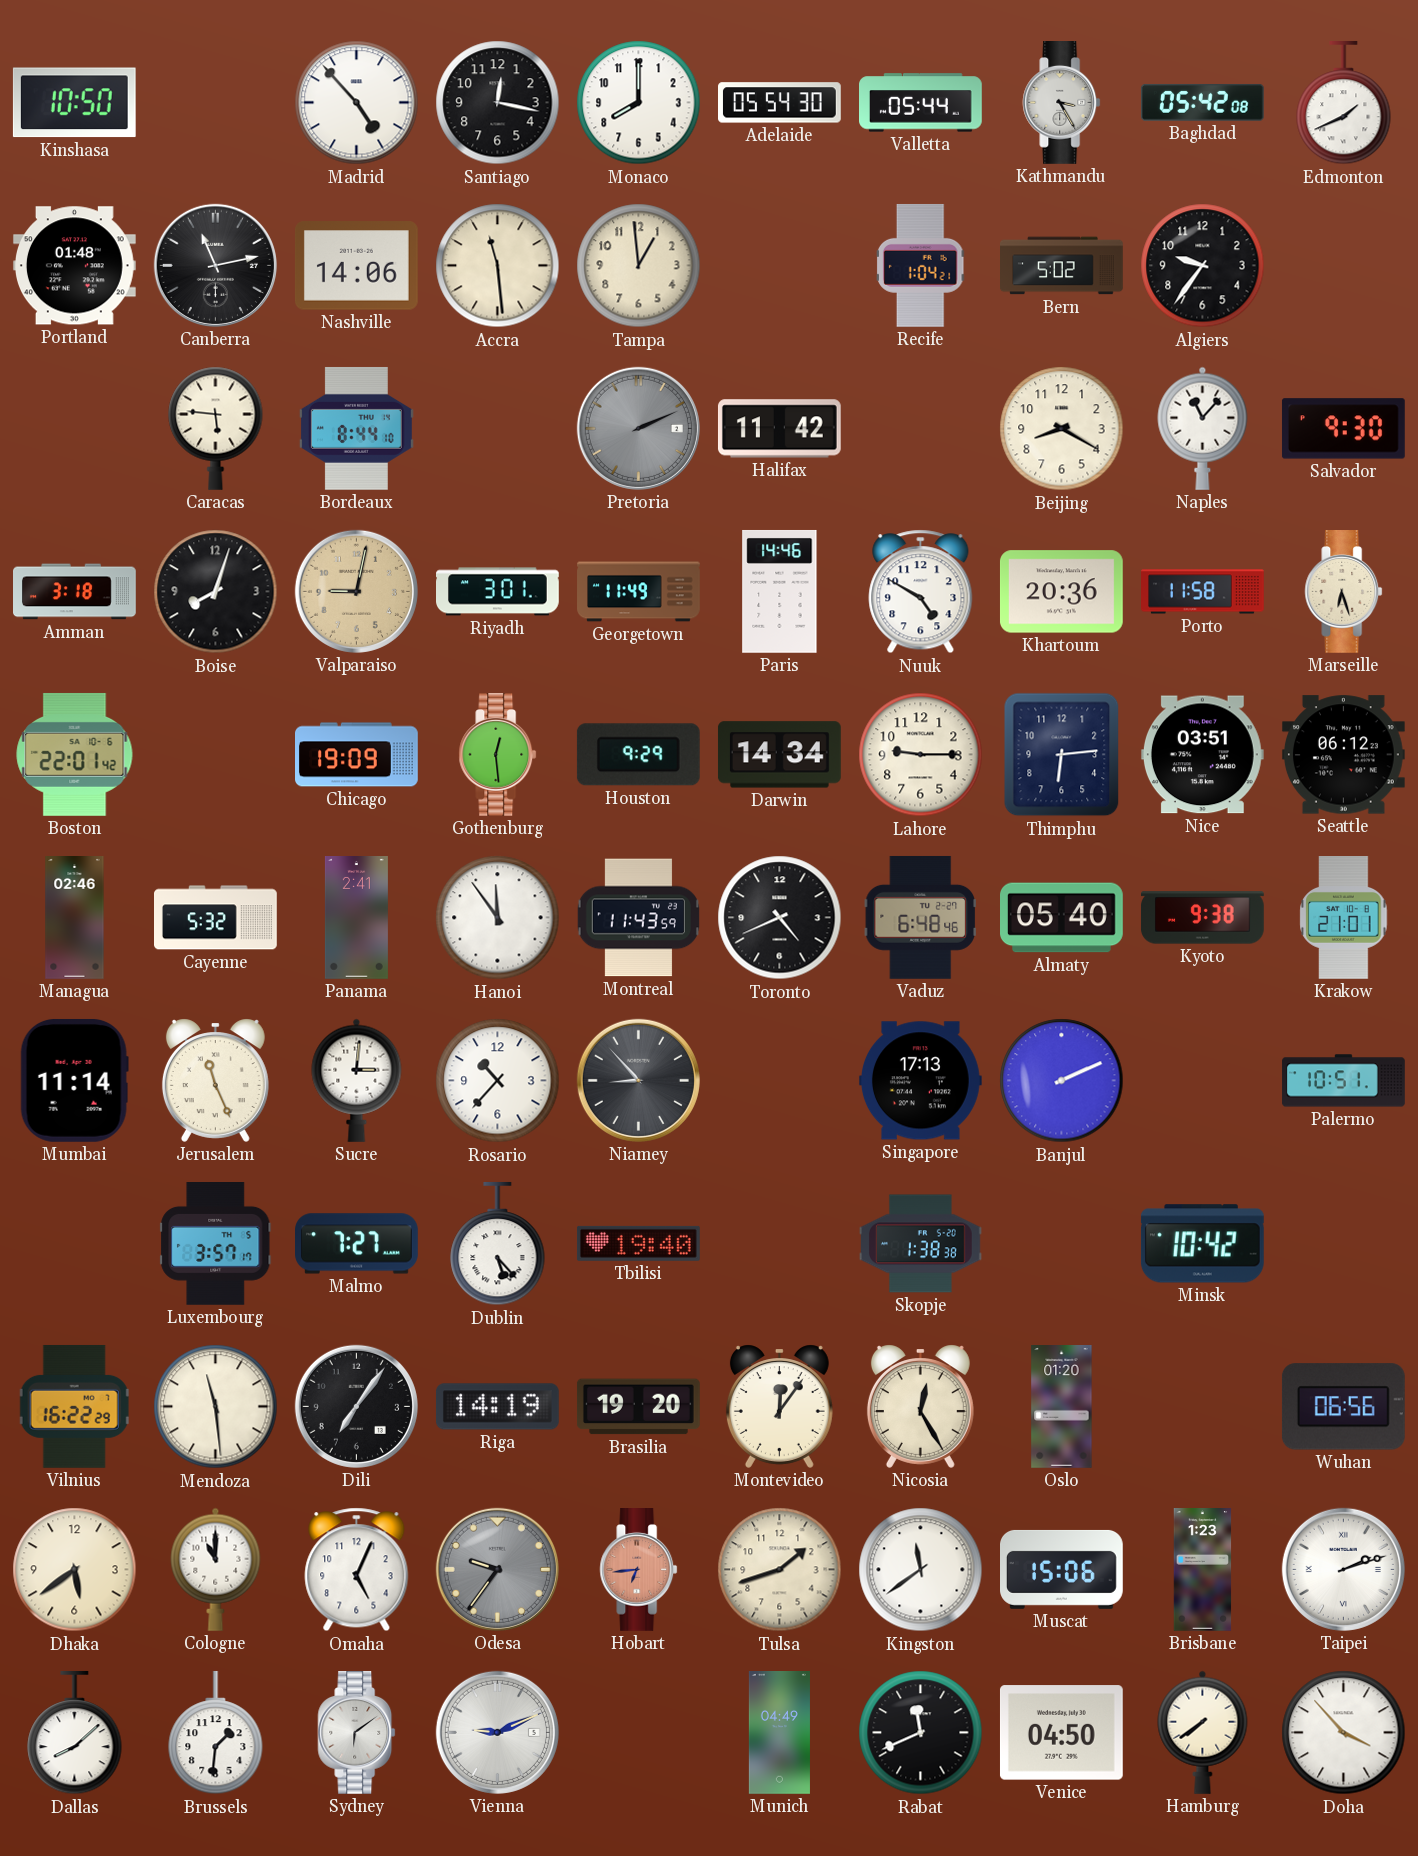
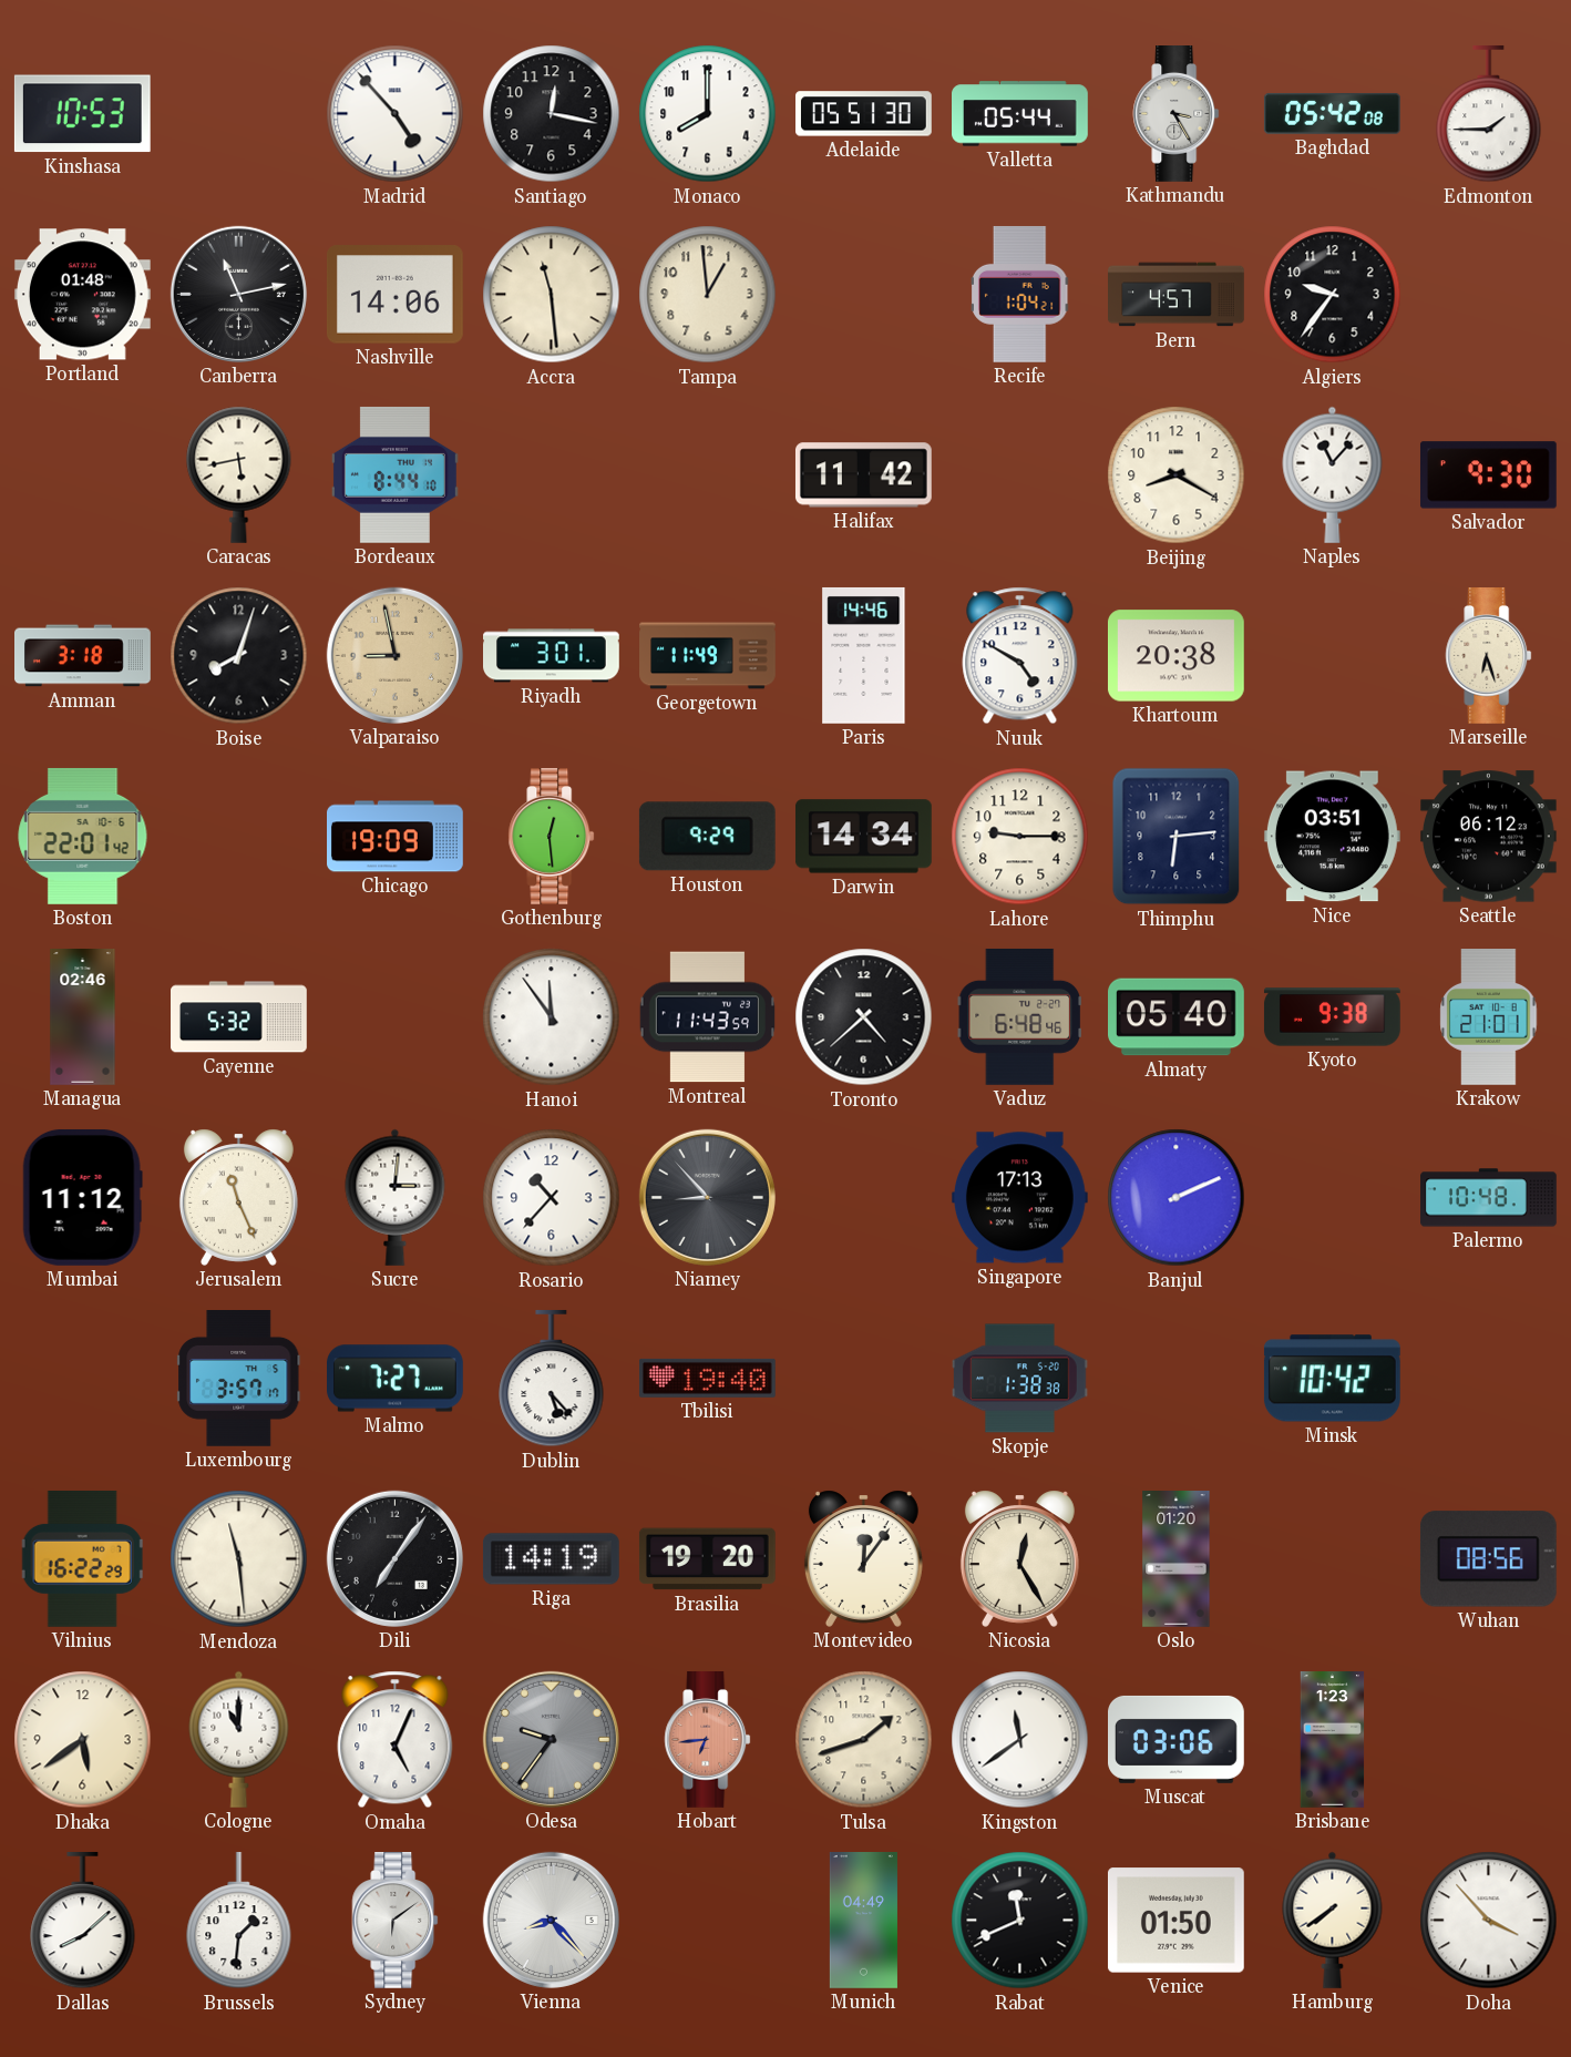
Kinshasa: 10:50 -> 10:53 (82, 114)
Adelaide: 05:54 -> 05:51 (864, 114)
Edmonton: 1:41 -> 1:45 (1489, 114)
Bern: 5:02 -> 4:57 (1177, 295)
Caracas: 5:46 -> 5:43 (239, 474)
Pretoria: 2:11 -> none (638, 428)
Valparaiso: 9:02 -> 8:58 (394, 655)
Khartoum: 20:36 -> 20:38 (1175, 656)
Porto: 11:58 -> none (1203, 592)
Panama: 2:41 -> none (356, 918)
Toronto: 4:41 -> 4:38 (864, 1017)
Mumbai: 11:14 -> 11:12 (82, 1197)
Palermo: 10:51 -> 10:48 (1489, 1198)
Wuhan: 06:56 -> 08:56 (1488, 1559)
Muscat: 15:06 -> 03:06 (1177, 1739)
Taipei: 2:12 -> none (1343, 1569)
Vienna: 9:11 -> 8:23 (551, 1920)
Venice: 04:50 -> 01:50 (1175, 1921)
